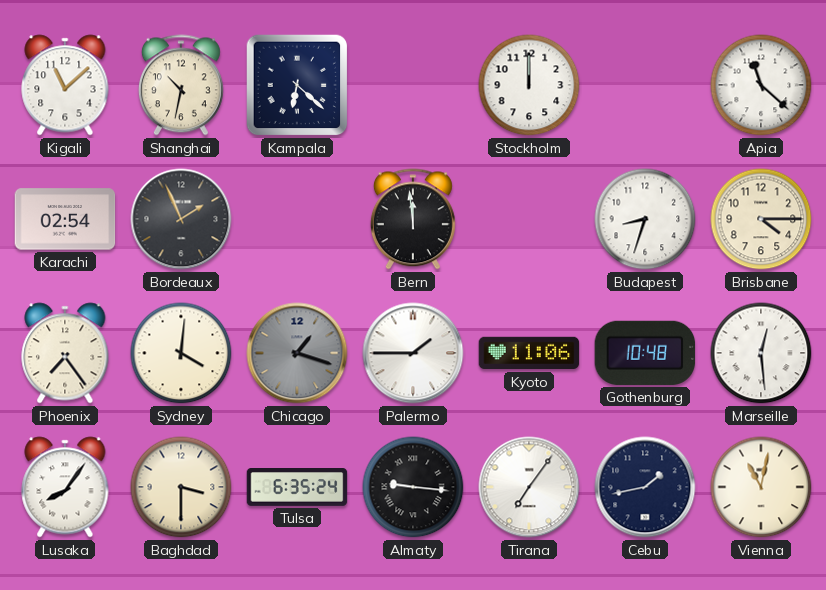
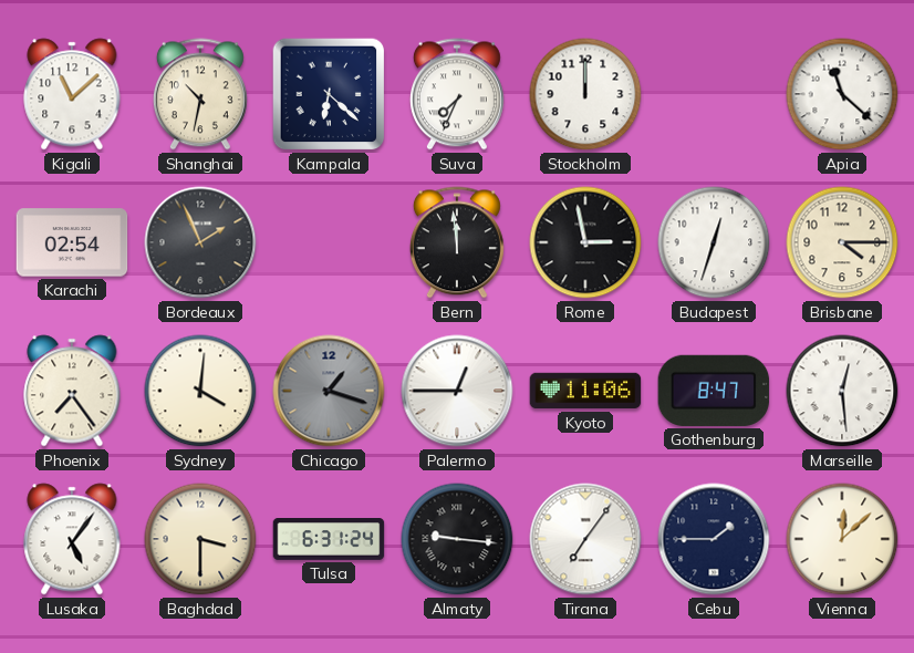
Suva: none -> 7:34 (457, 94)
Rome: none -> 2:58 (585, 242)
Budapest: 8:33 -> 12:33 (714, 242)
Palermo: 1:45 -> 12:45 (457, 391)
Gothenburg: 10:48 -> 8:47 (714, 391)
Lusaka: 8:06 -> 5:06 (72, 539)
Tulsa: 6:35 -> 6:31 (329, 540)
Cebu: 1:43 -> 1:45 (714, 539)
Vienna: 11:02 -> 12:08 (842, 539)
